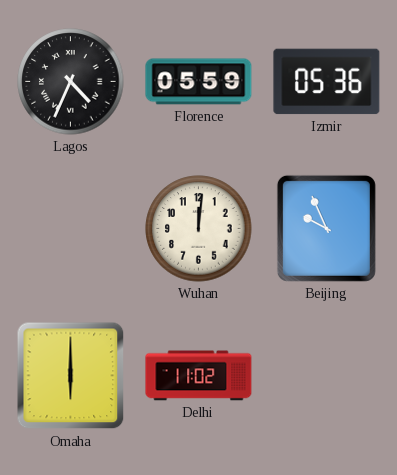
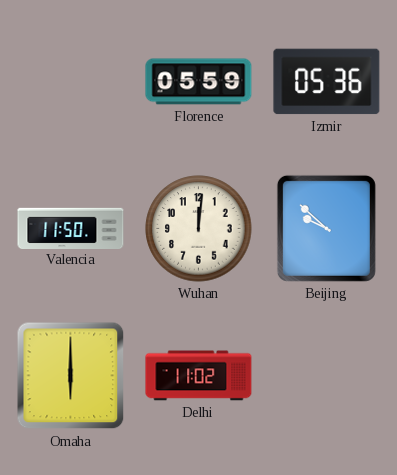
Lagos: 4:34 -> none (71, 82)
Valencia: none -> 11:50 (71, 228)
Beijing: 9:56 -> 9:52 (326, 228)
